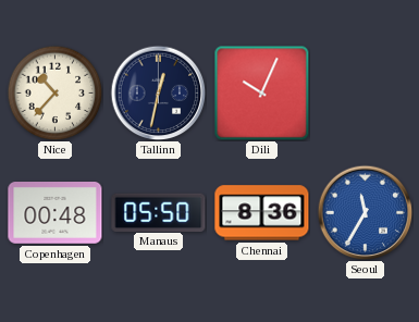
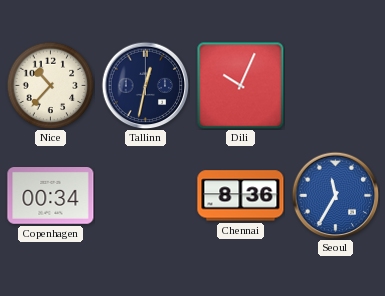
Copenhagen: 00:48 -> 00:34 (51, 196)
Manaus: 05:50 -> none (159, 212)
